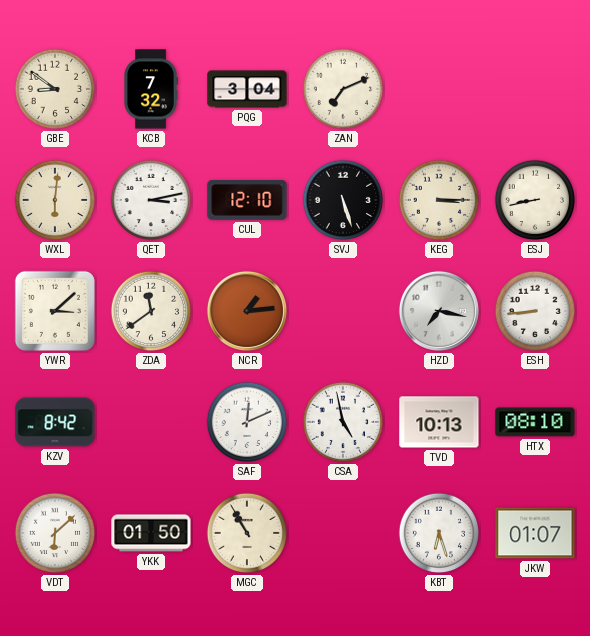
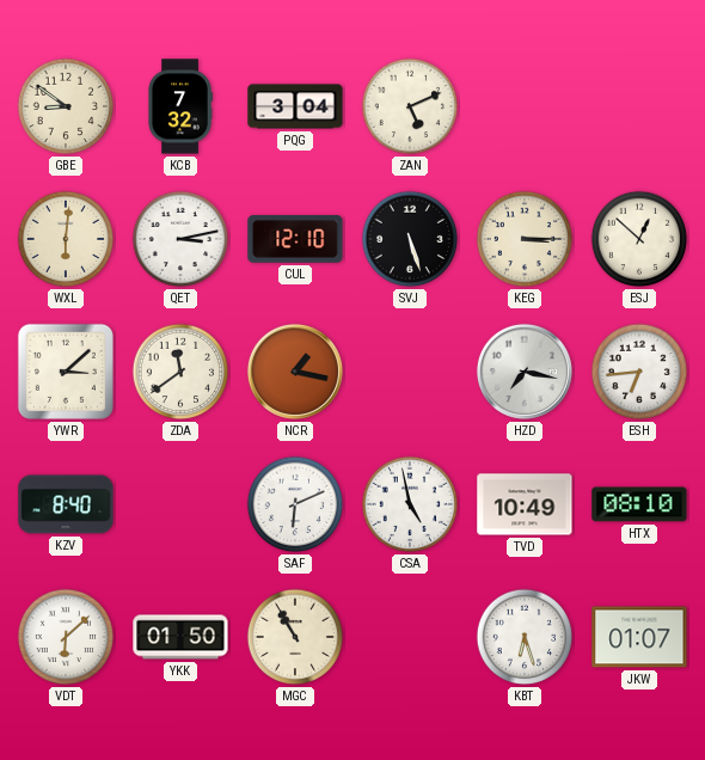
ZAN: 7:11 -> 5:11 (410, 106)
ESJ: 8:43 -> 12:52 (639, 239)
NCR: 1:14 -> 1:17 (295, 372)
ESH: 8:44 -> 6:44 (639, 372)
KZV: 8:42 -> 8:40 (66, 504)
SAF: 12:11 -> 6:11 (295, 504)
TVD: 10:13 -> 10:49 (525, 504)
